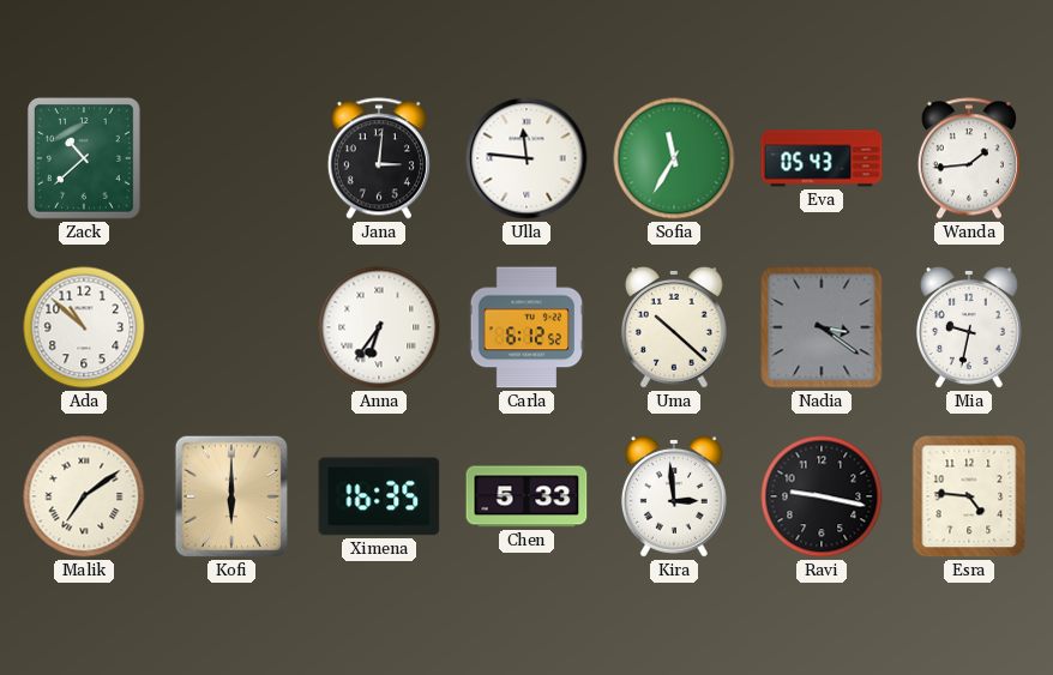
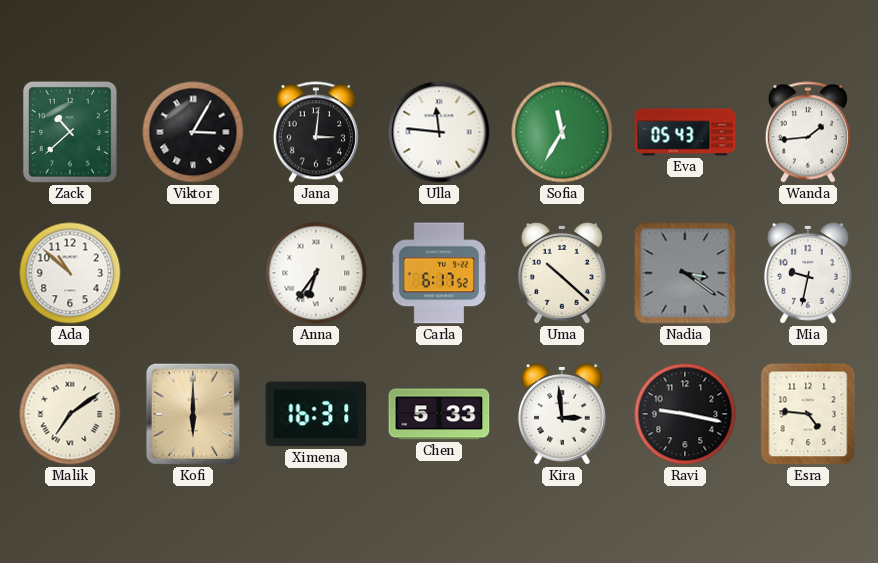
Viktor: none -> 3:05 (193, 132)
Carla: 6:12 -> 6:17 (439, 273)
Ximena: 16:35 -> 16:31 (316, 414)
